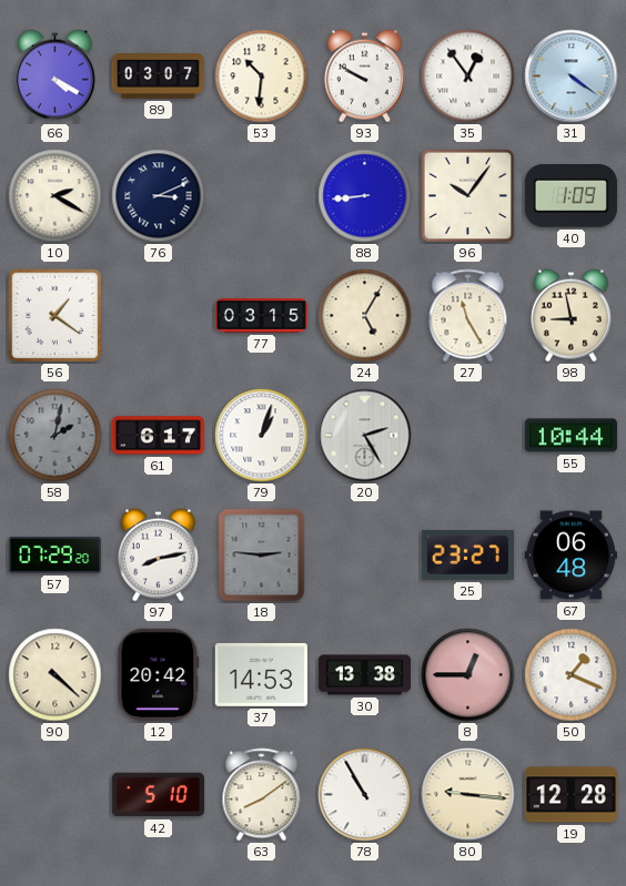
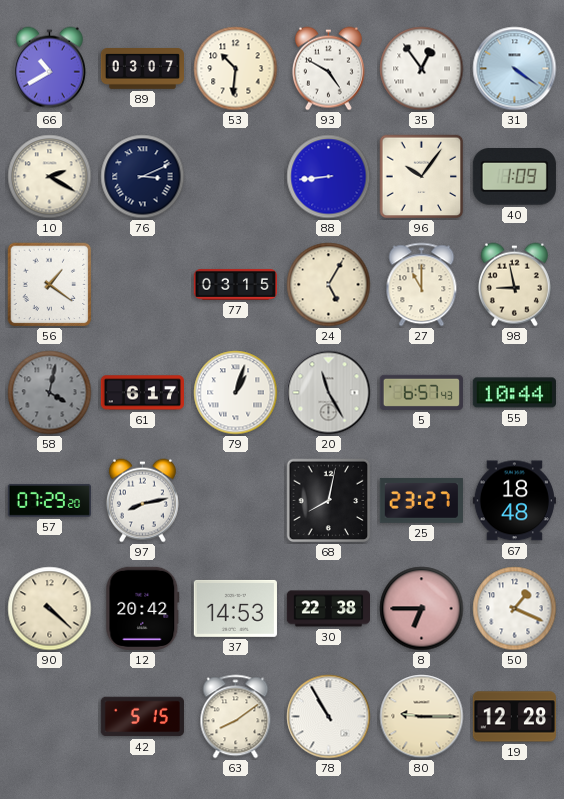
66: 4:20 -> 10:40 (49, 69)
93: 9:50 -> 4:50 (328, 69)
27: 11:25 -> 11:00 (422, 285)
58: 2:02 -> 4:02 (50, 393)
20: 2:25 -> 11:25 (329, 393)
5: none -> 6:57 (421, 392)
18: 2:46 -> none (262, 556)
68: none -> 8:02 (329, 501)
67: 06:48 -> 18:48 (514, 501)
30: 13:38 -> 22:38 (328, 609)
8: 12:45 -> 6:45 (422, 609)
42: 5:10 -> 5:15 (142, 717)
80: 9:16 -> 9:15 (422, 717)
